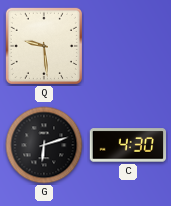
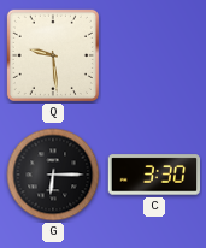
G: 6:12 -> 6:15 (53, 175)
C: 4:30 -> 3:30 (153, 175)
